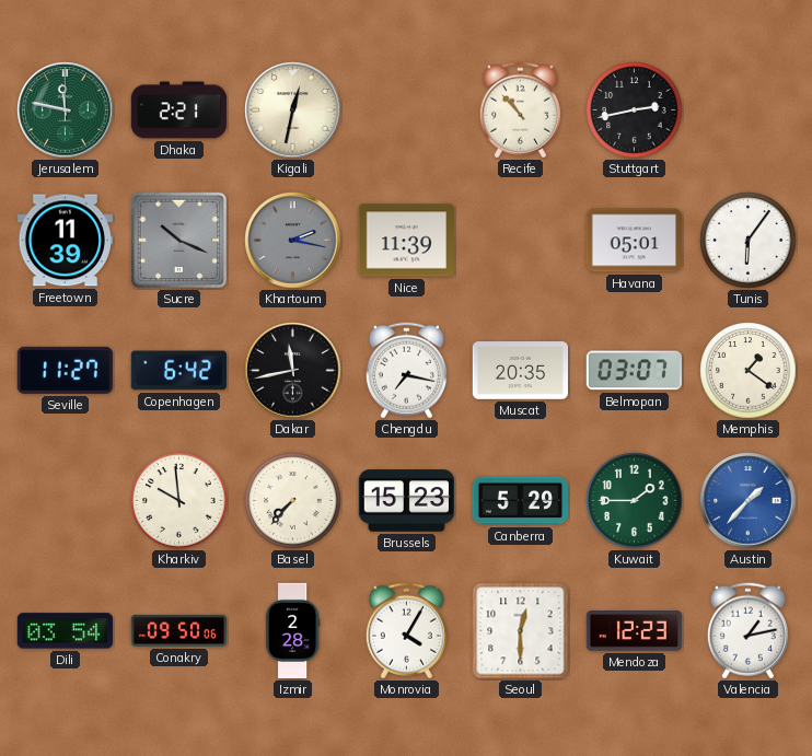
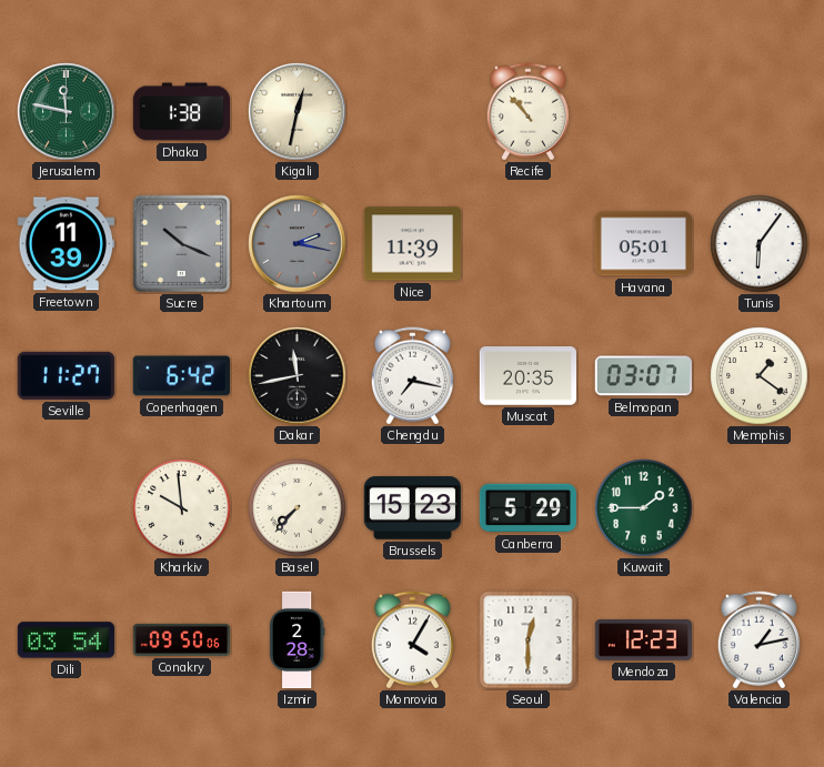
Dhaka: 2:21 -> 1:38 (182, 112)
Stuttgart: 2:43 -> none (635, 111)
Austin: 1:37 -> none (749, 501)
